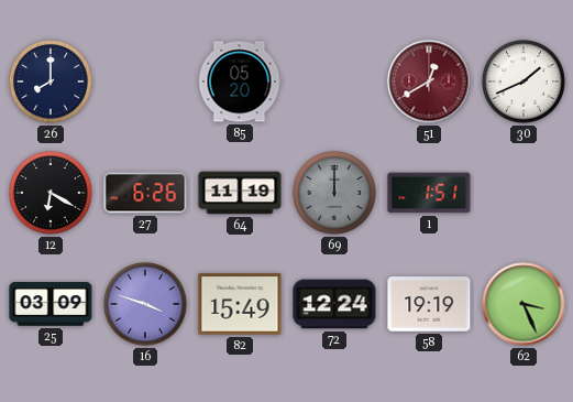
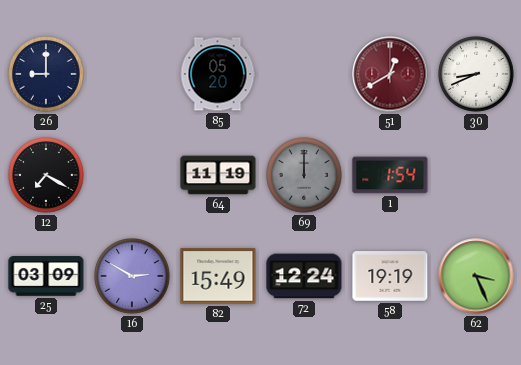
26: 8:00 -> 9:00 (46, 74)
30: 1:41 -> 8:41 (476, 74)
12: 6:20 -> 7:20 (46, 175)
27: 6:26 -> none (145, 193)
1: 1:51 -> 1:54 (390, 175)
16: 3:48 -> 2:50 (132, 276)
